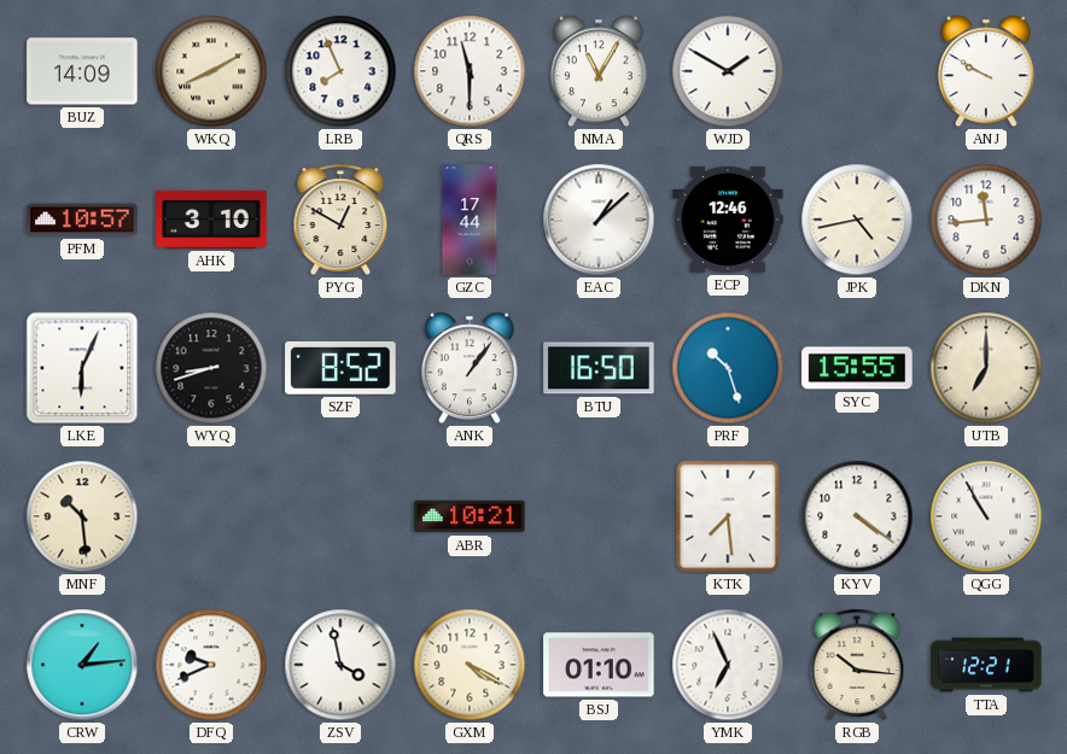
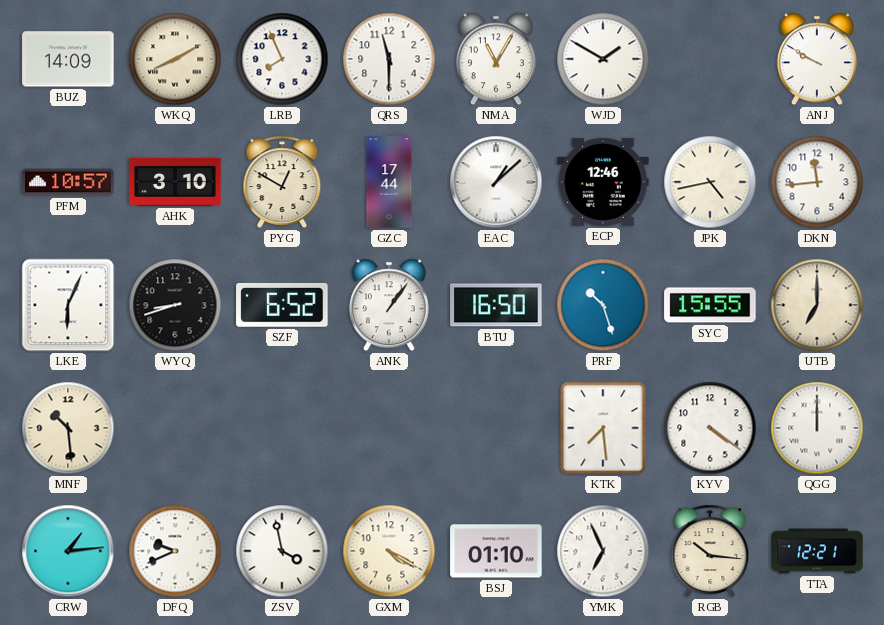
SZF: 8:52 -> 6:52 (282, 305)
ABR: 10:21 -> none (470, 516)
QGG: 10:55 -> 12:00 (817, 428)
